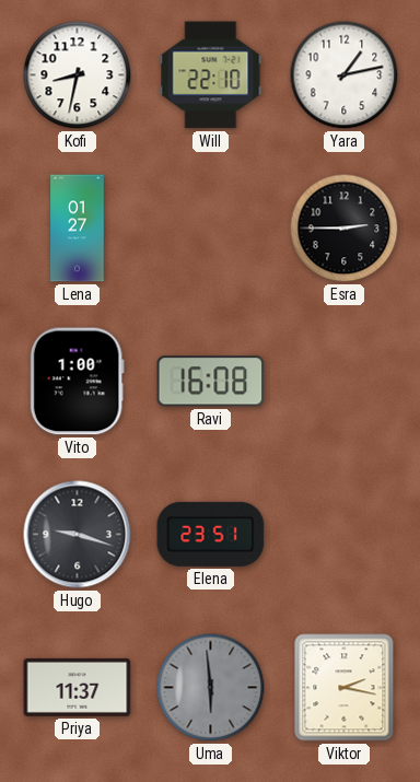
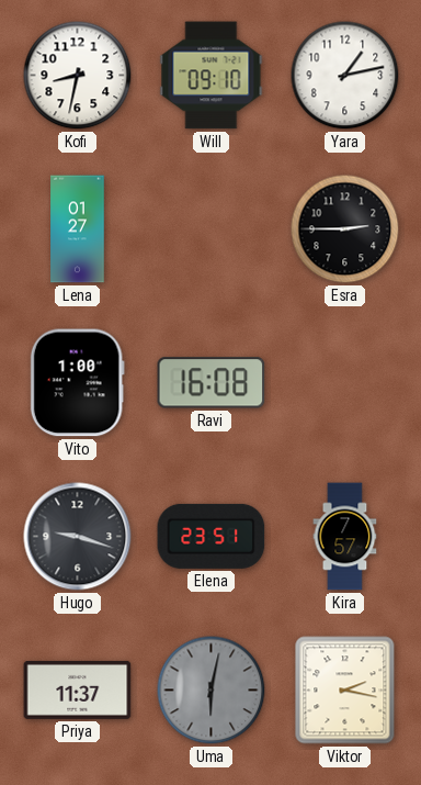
Will: 22:10 -> 09:10 (212, 76)
Kira: none -> 7:57 (345, 537)
Uma: 5:59 -> 6:02 (212, 691)
